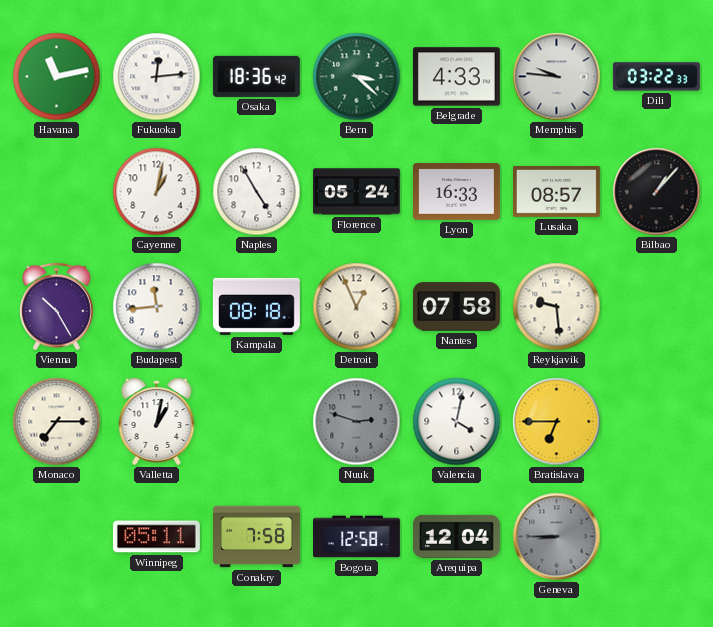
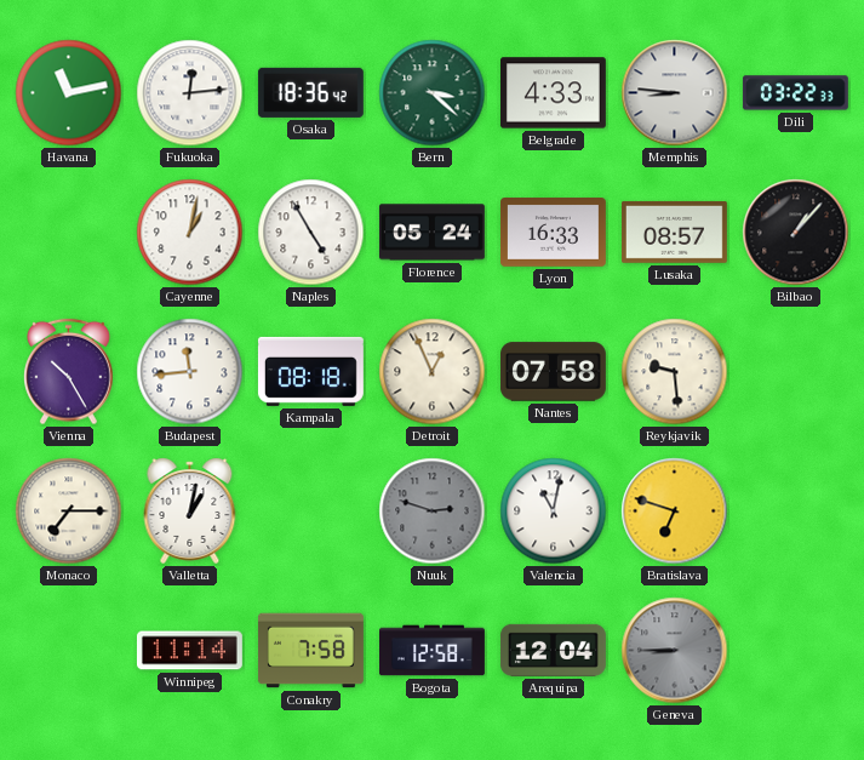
Memphis: 9:46 -> 8:46 (675, 93)
Valencia: 4:02 -> 11:02 (554, 512)
Bratislava: 6:45 -> 6:48 (675, 512)
Winnipeg: 05:11 -> 11:14 (189, 651)
